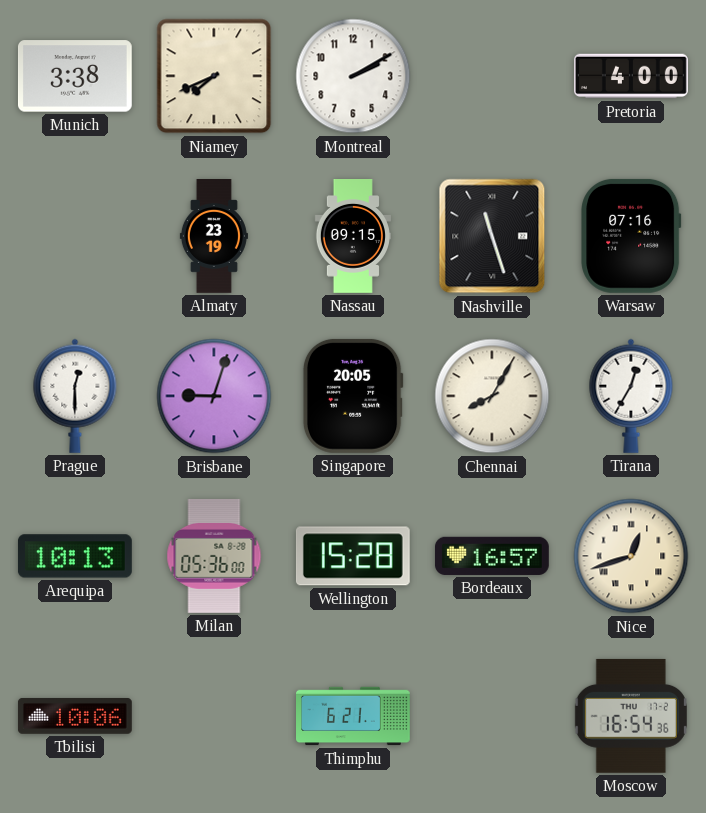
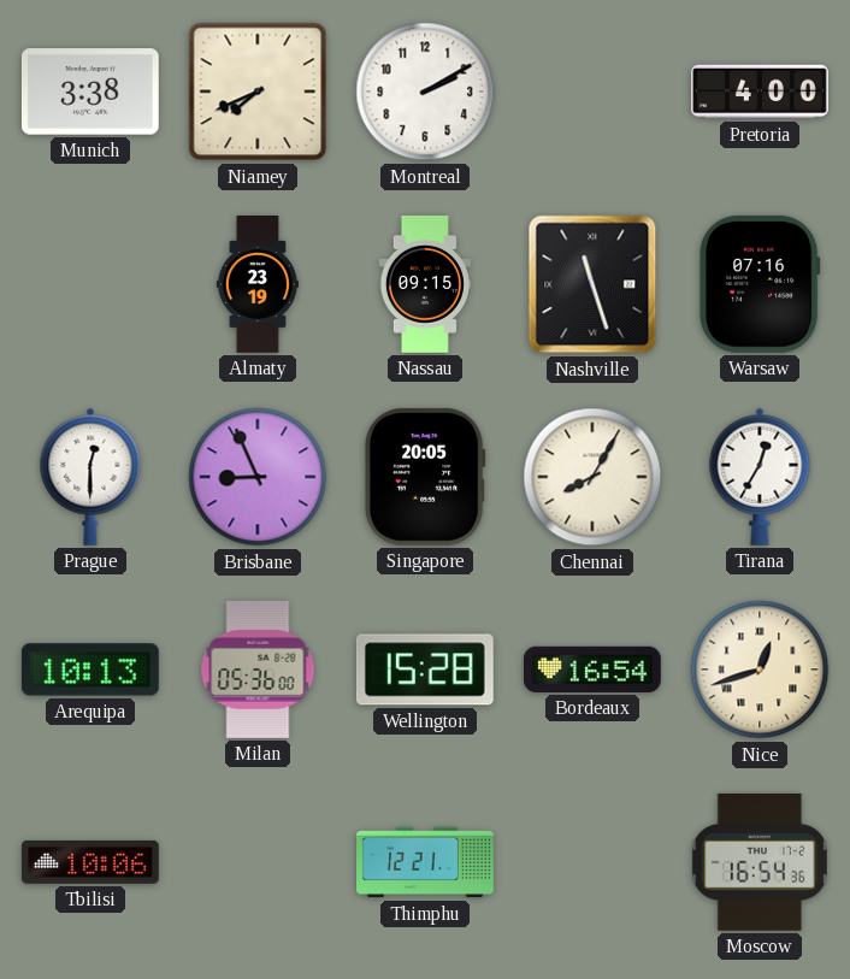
Brisbane: 9:03 -> 8:56 (258, 477)
Bordeaux: 16:57 -> 16:54 (592, 670)
Thimphu: 6:21 -> 12:21 (426, 862)
